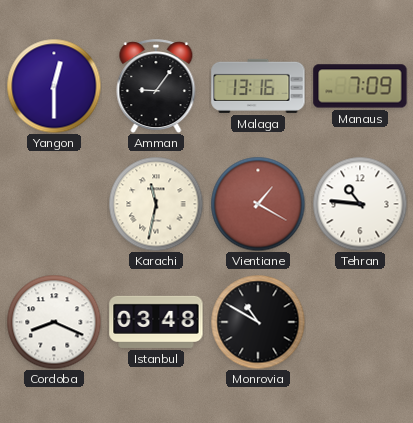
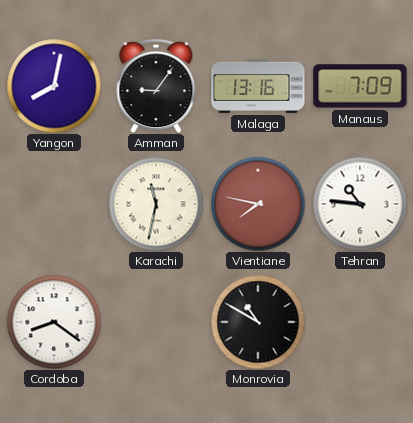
Yangon: 12:30 -> 8:02 (54, 86)
Vientiane: 1:20 -> 7:47 (258, 204)
Cordoba: 8:19 -> 8:21 (54, 322)
Istanbul: 03:48 -> none (156, 322)
